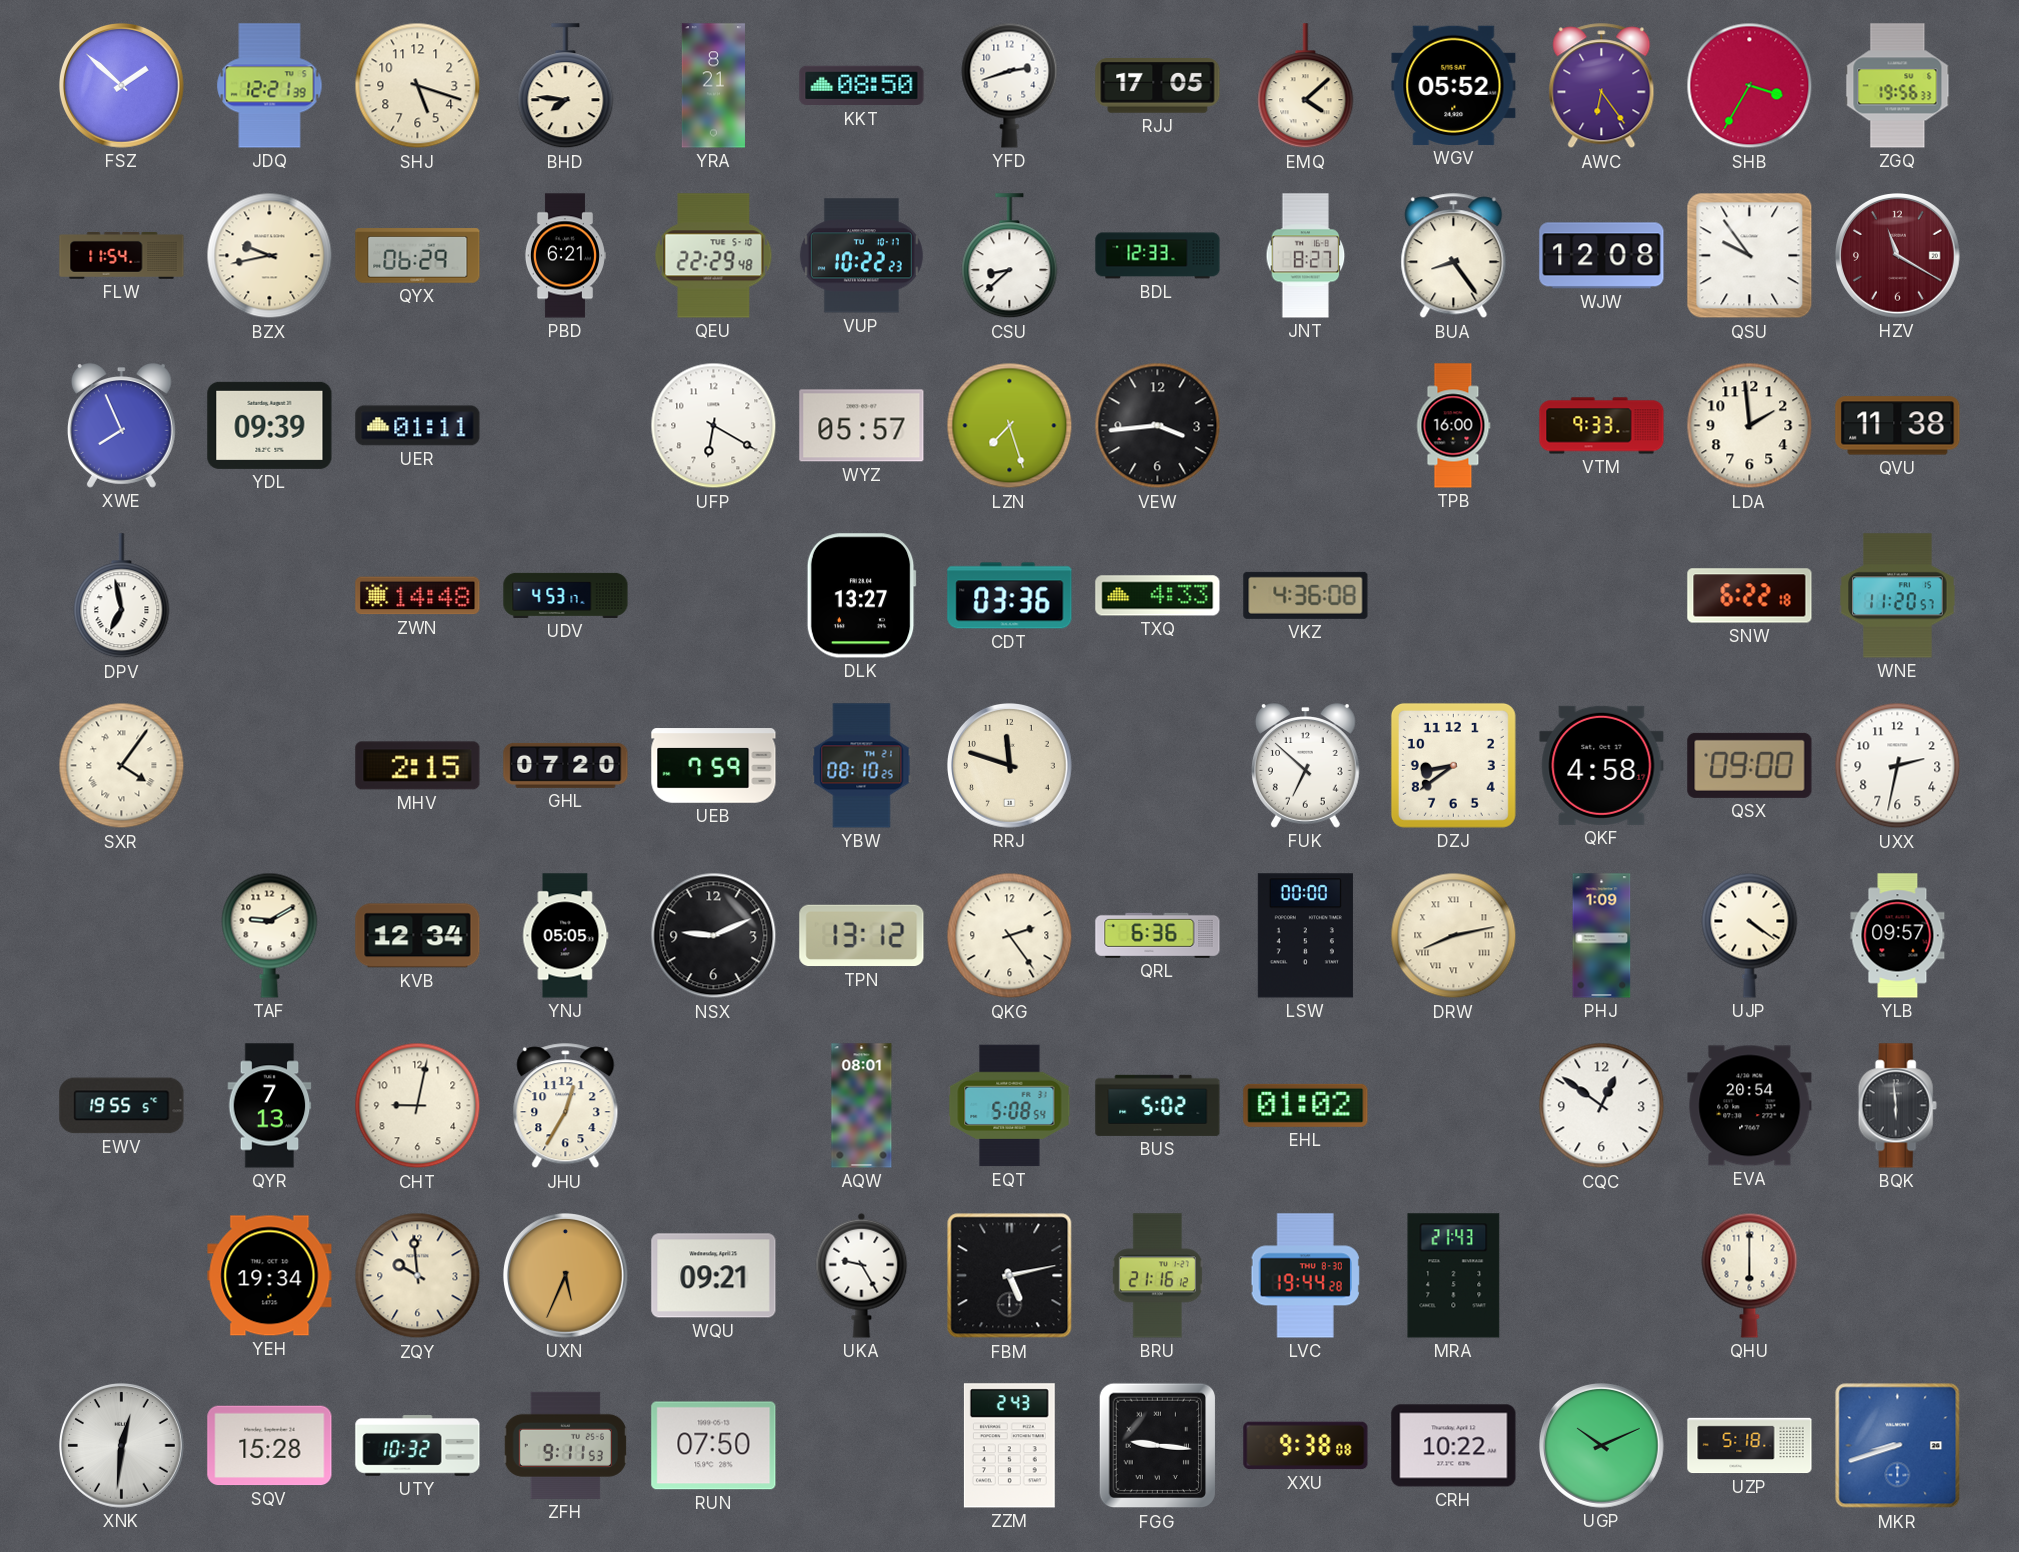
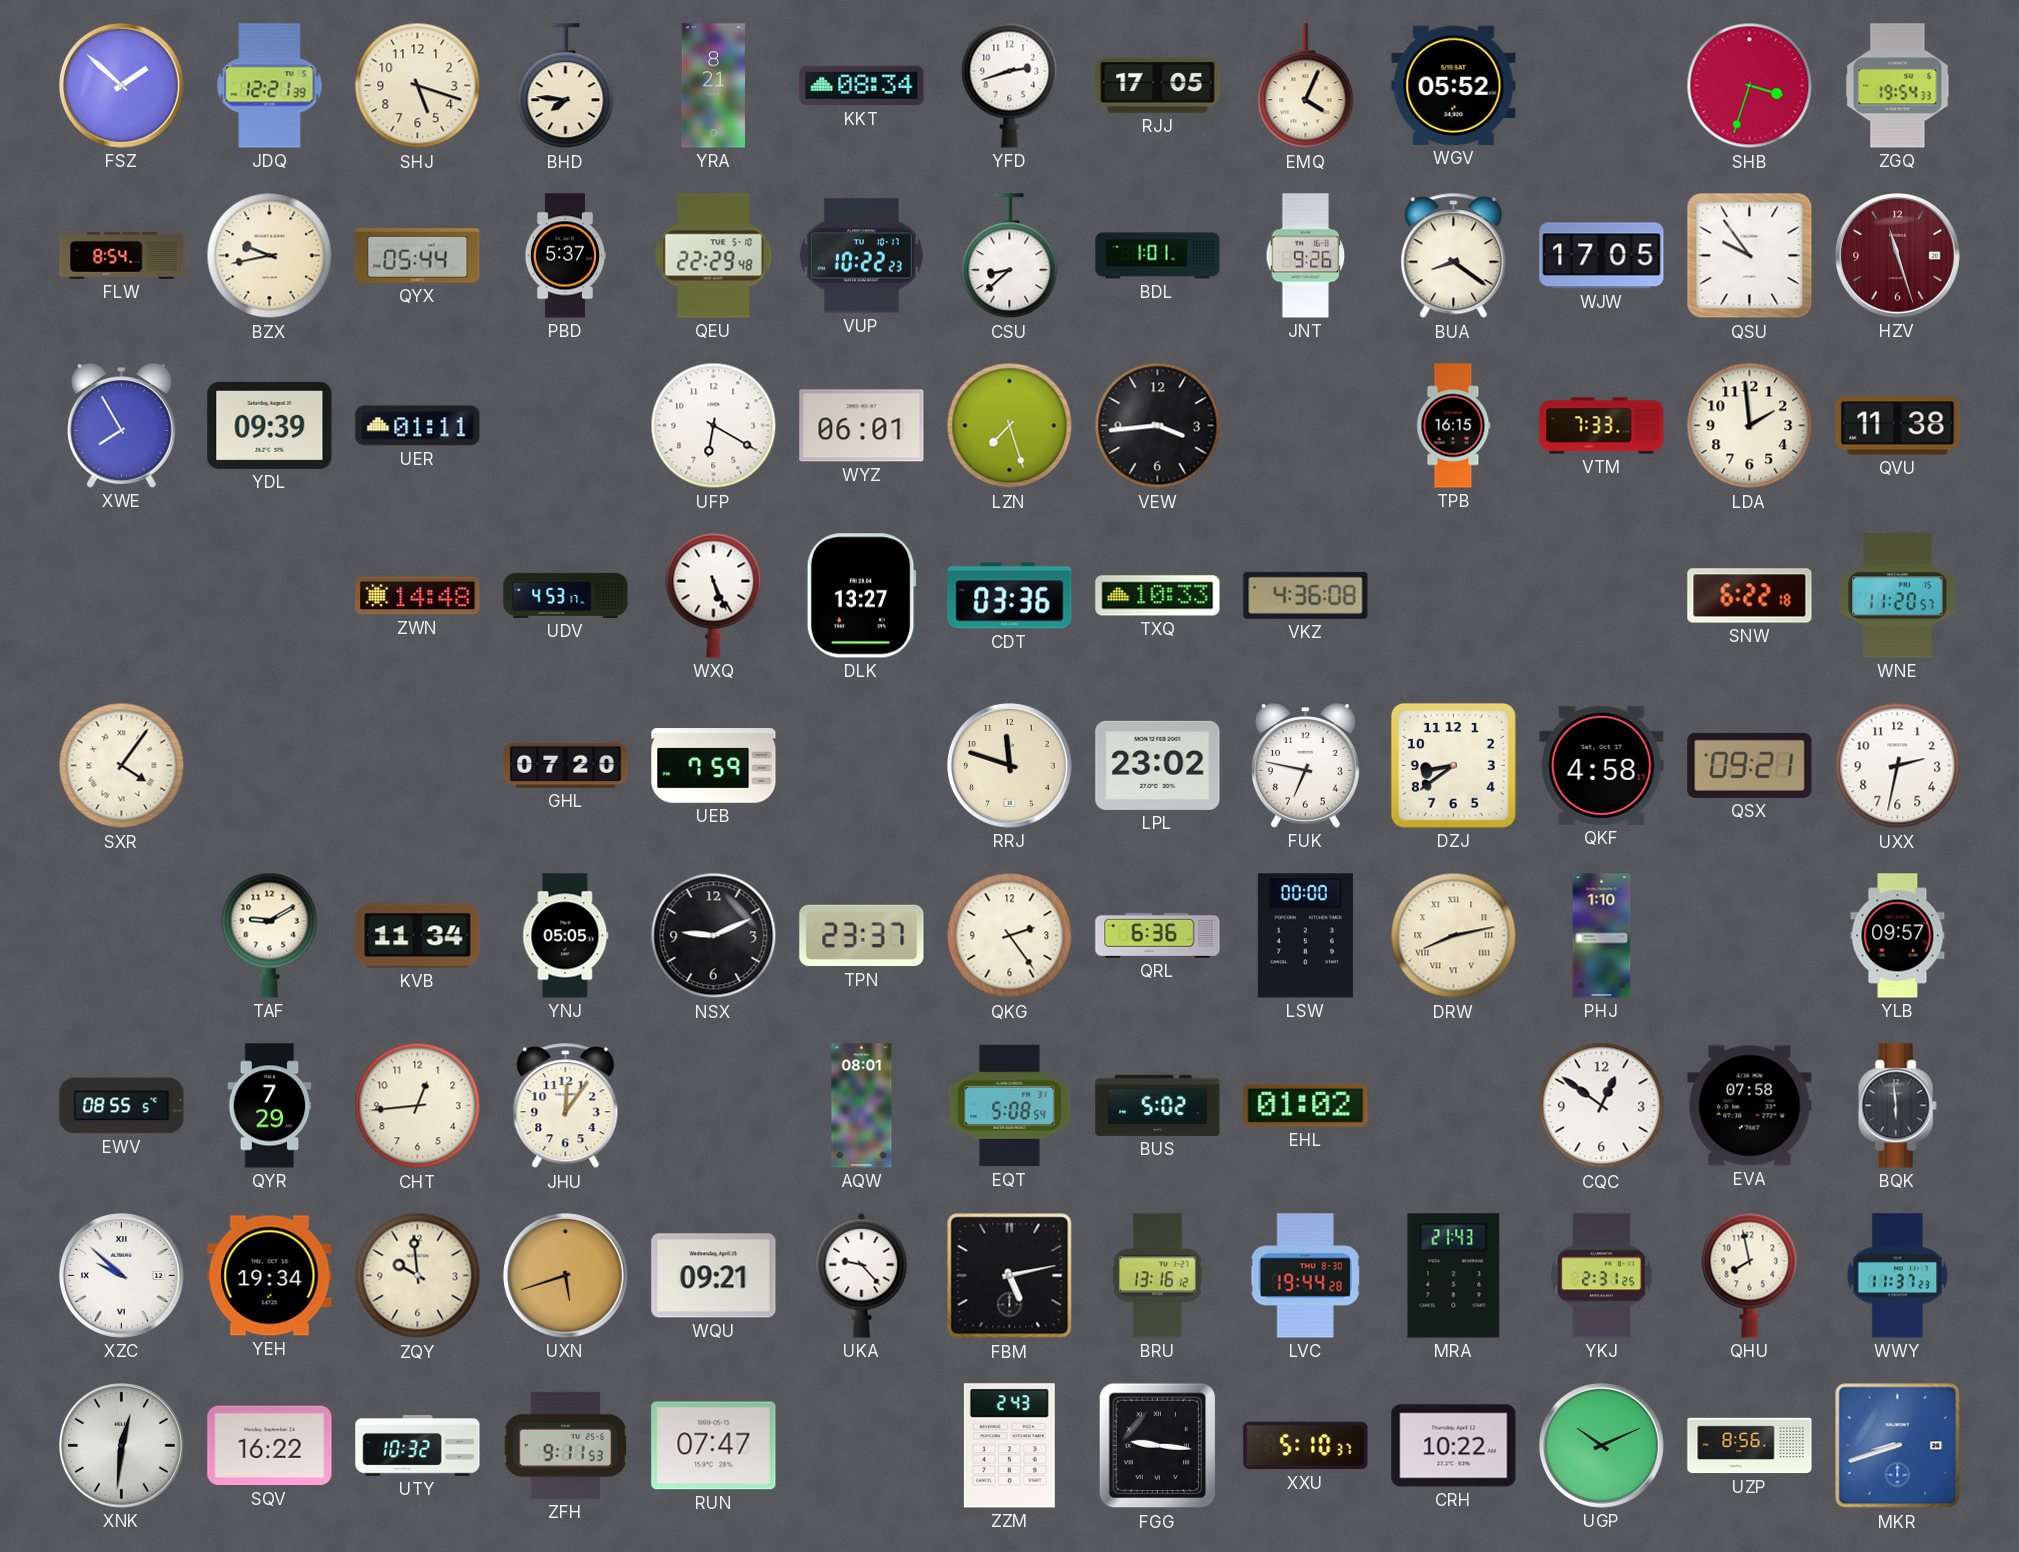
KKT: 08:50 -> 08:34 (862, 86)
EMQ: 4:08 -> 4:04 (1306, 86)
AWC: 6:24 -> none (1602, 86)
SHB: 3:35 -> 3:33 (1750, 86)
ZGQ: 19:56 -> 19:54 (1898, 86)
FLW: 11:54 -> 8:54 (122, 256)
QYX: 06:29 -> 05:44 (418, 256)
PBD: 6:21 -> 5:37 (565, 256)
BDL: 12:33 -> 1:01 (1158, 256)
JNT: 8:27 -> 9:26 (1306, 256)
BUA: 8:24 -> 8:21 (1454, 256)
WJW: 12:08 -> 17:05 (1602, 256)
HZV: 11:20 -> 11:27 (1898, 256)
XWE: 7:56 -> 7:55 (121, 426)
WYZ: 05:57 -> 06:01 (862, 426)
TPB: 16:00 -> 16:15 (1454, 426)
VTM: 9:33 -> 7:33 (1602, 426)
DPV: 6:58 -> none (122, 596)
WXQ: none -> 5:26 (714, 595)
TXQ: 4:33 -> 10:33 (1158, 596)
MHV: 2:15 -> none (418, 766)
YBW: 08:10 -> none (862, 766)
LPL: none -> 23:02 (1158, 765)
FUK: 6:52 -> 6:47 (1305, 766)
QSX: 09:00 -> 09:21 (1750, 765)
KVB: 12:34 -> 11:34 (418, 936)
TPN: 13:12 -> 23:37 (862, 936)
PHJ: 1:09 -> 1:10 (1602, 936)
UJP: 4:21 -> none (1750, 935)
EWV: 19:55 -> 08:55 (122, 1106)
QYR: 7:13 -> 7:29 (270, 1106)
CHT: 9:02 -> 12:44 (418, 1106)
JHU: 12:35 -> 12:06 (566, 1106)
EVA: 20:54 -> 07:58 (1750, 1106)
XZC: none -> 9:52 (122, 1276)
UXN: 5:34 -> 5:42 (566, 1276)
UKA: 9:25 -> 9:23 (862, 1275)
BRU: 21:16 -> 13:16 (1157, 1276)
YKJ: none -> 2:31 (1601, 1276)
QHU: 6:00 -> 7:58 (1750, 1275)
WWY: none -> 11:37 (1898, 1276)
SQV: 15:28 -> 16:22 (270, 1446)
RUN: 07:50 -> 07:47 (714, 1446)
XXU: 9:38 -> 5:10 (1306, 1446)
UZP: 5:18 -> 8:56 (1750, 1446)
